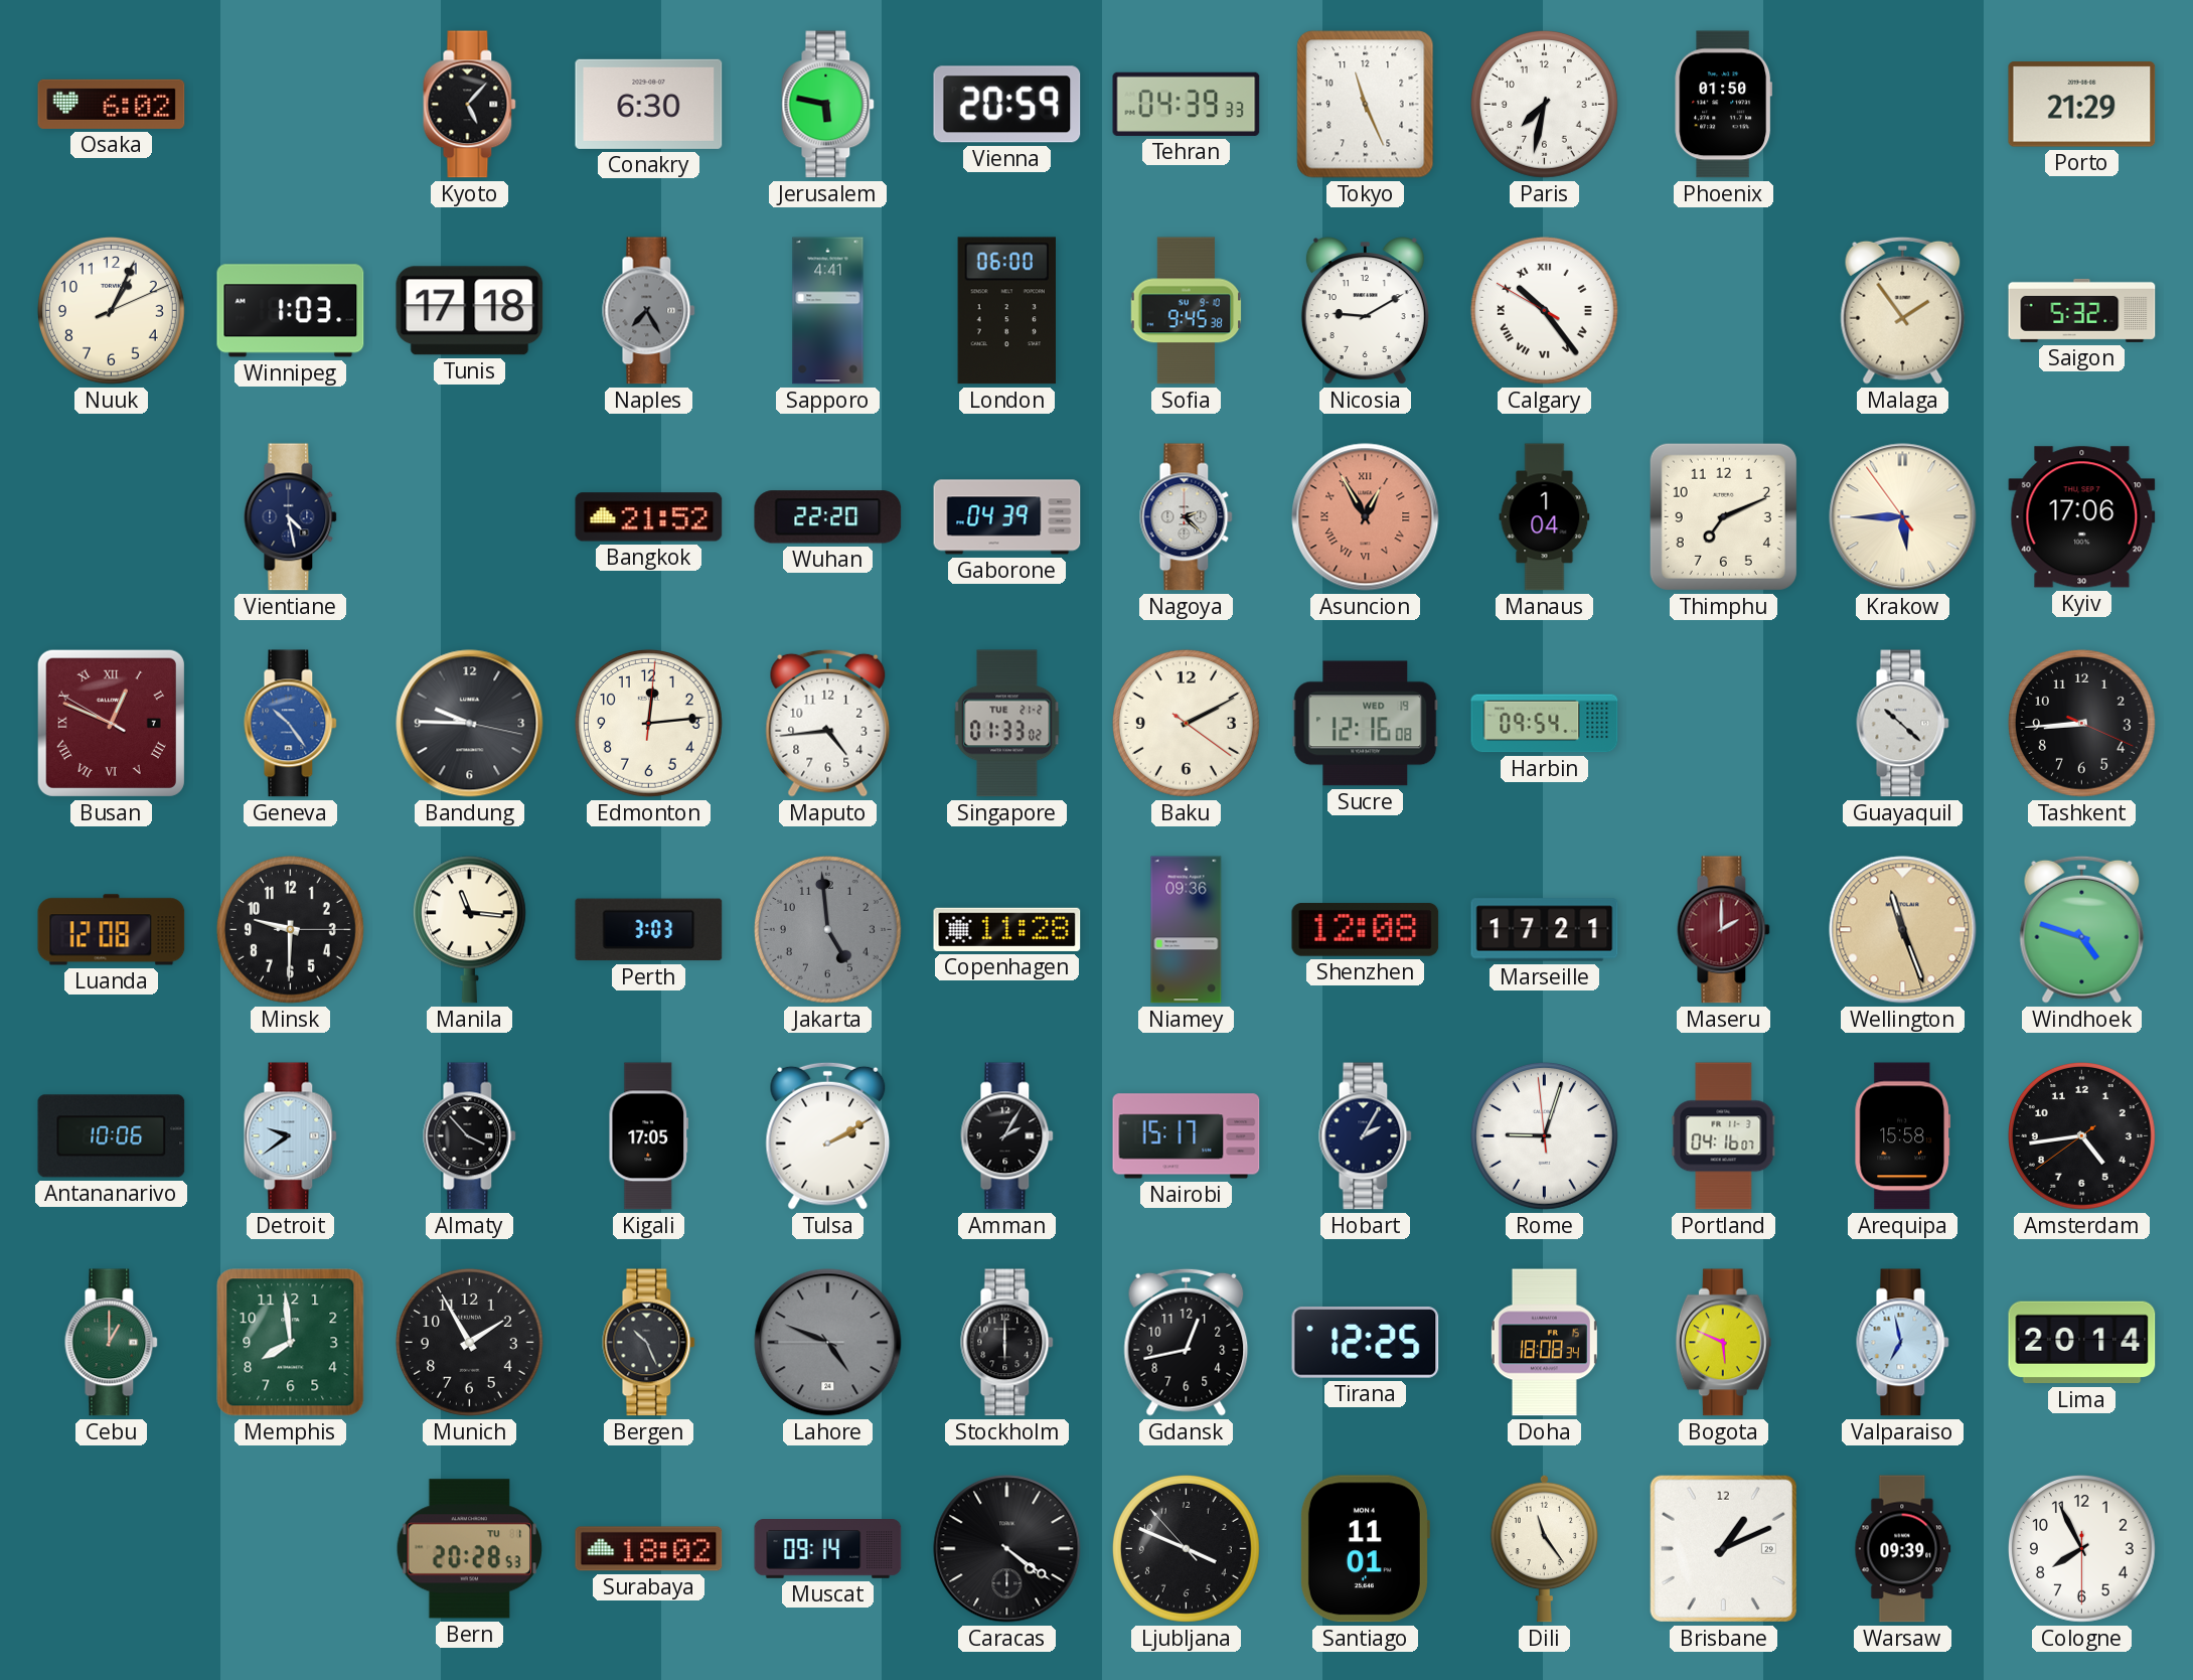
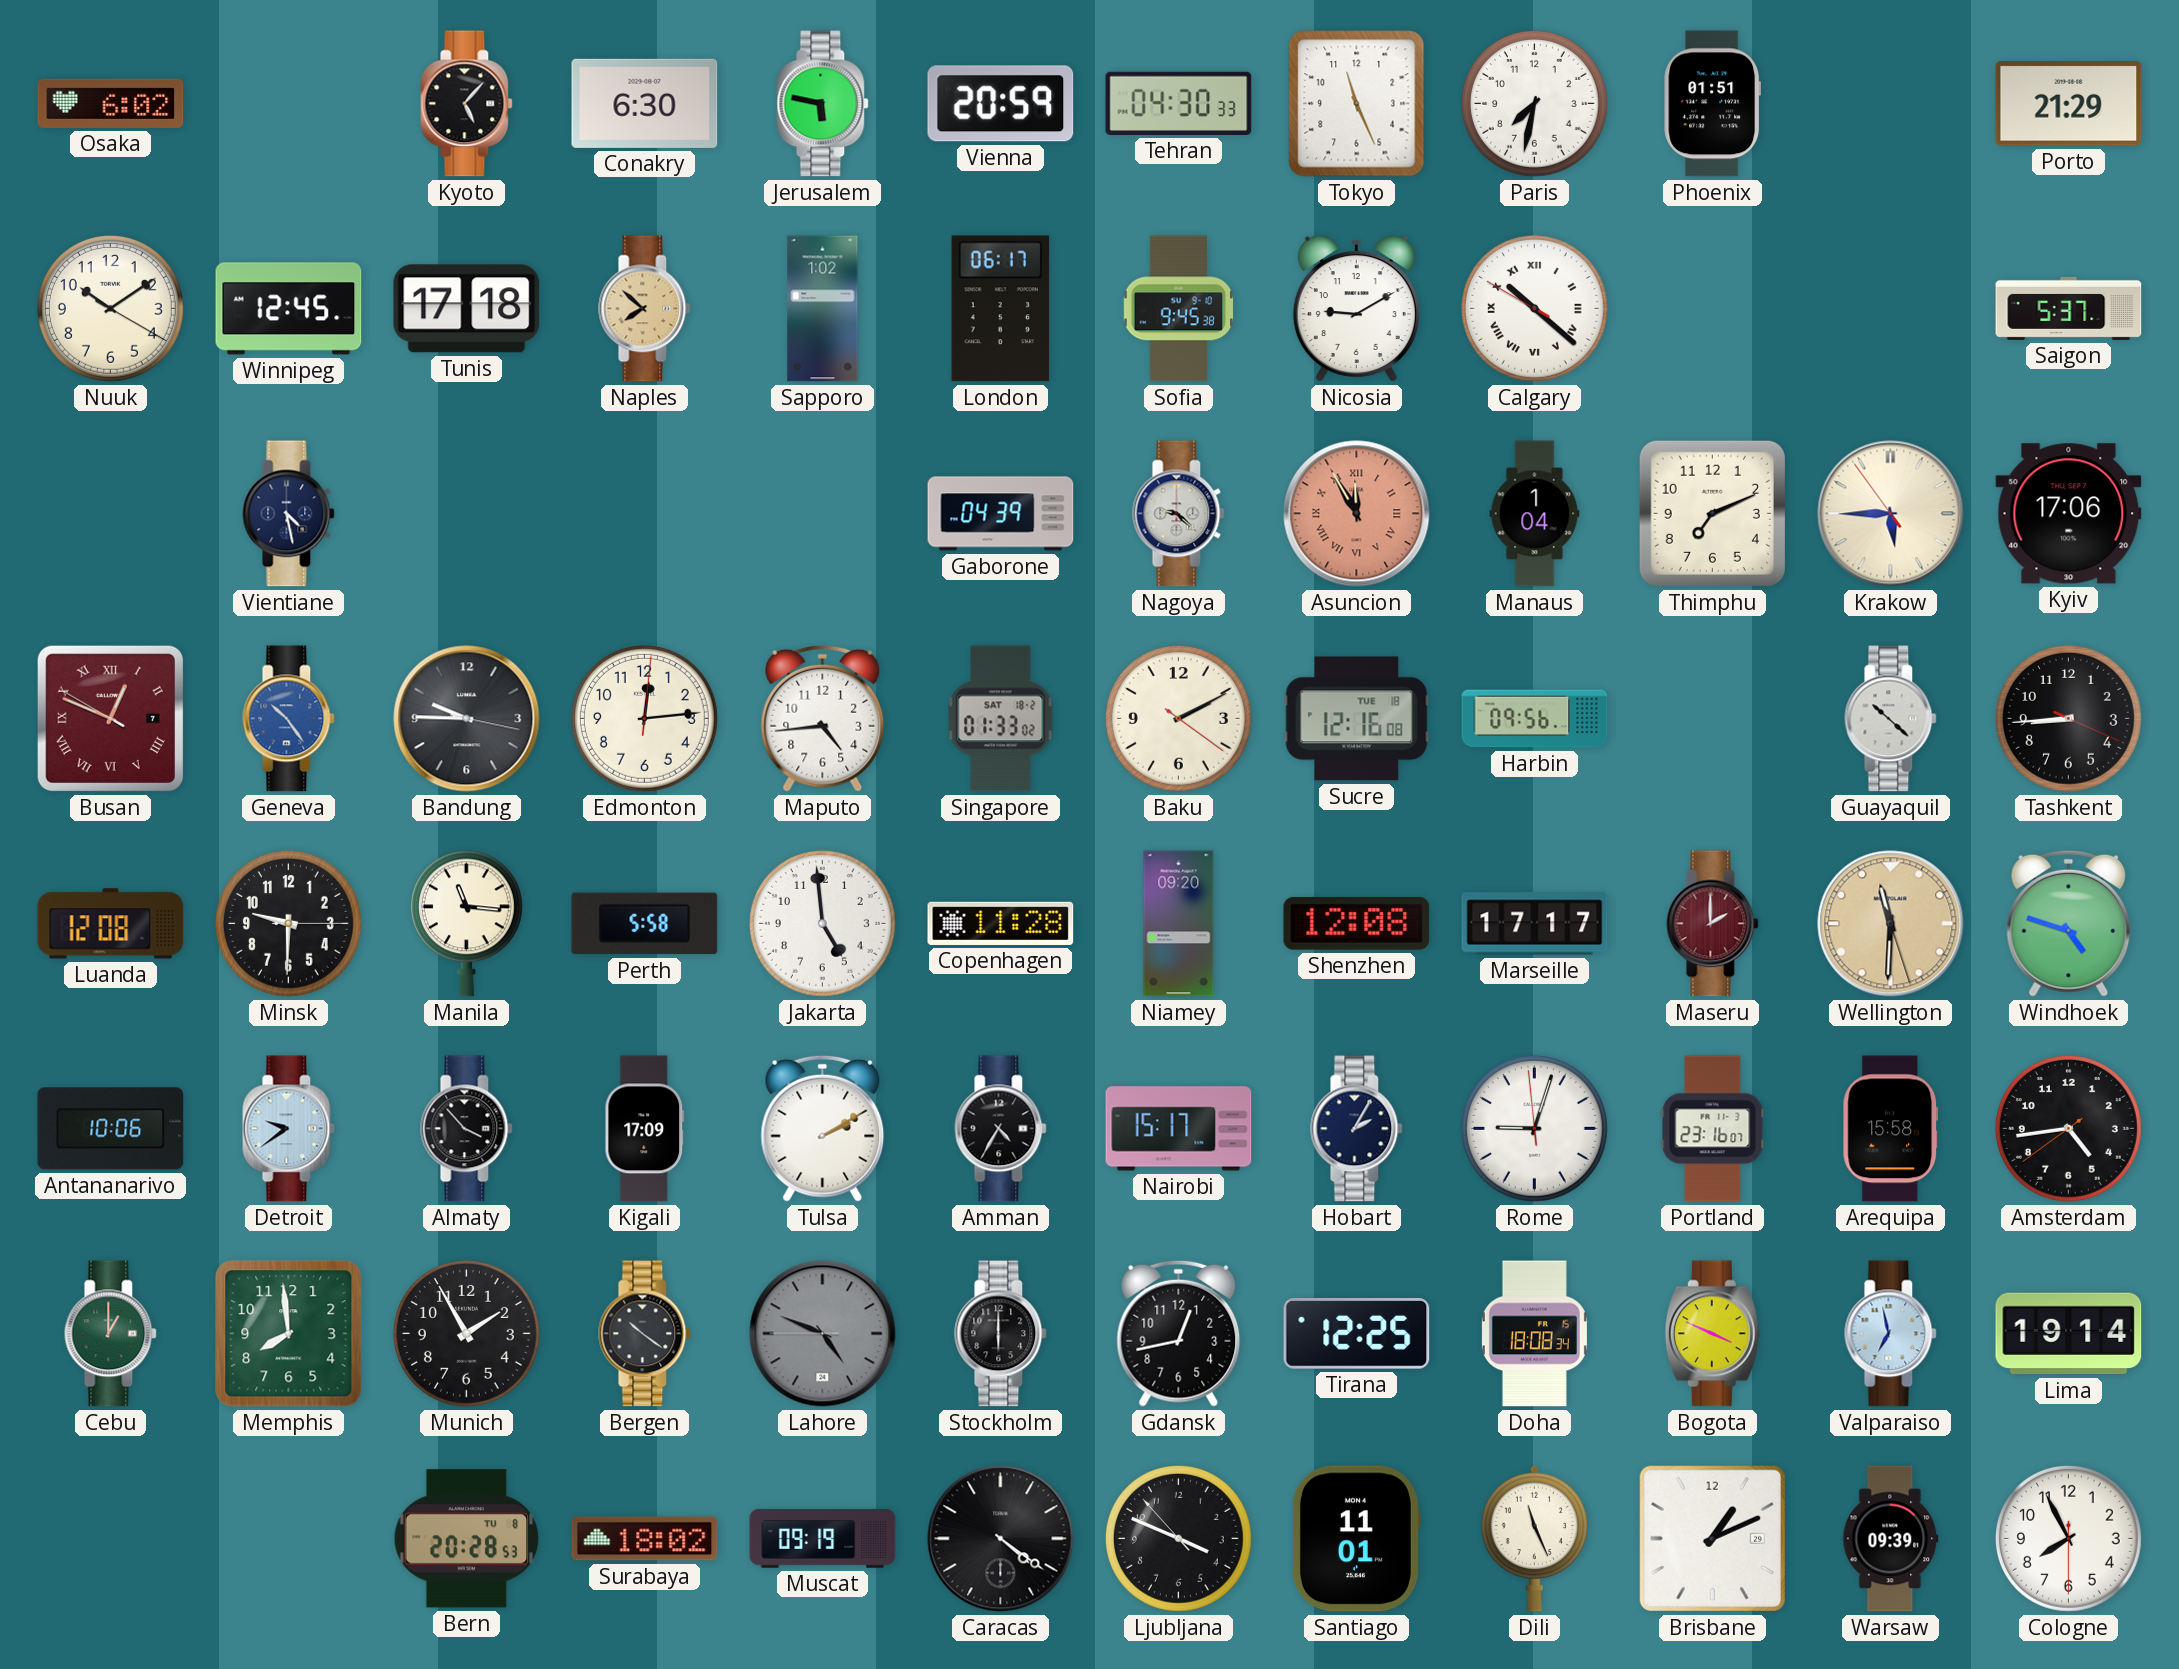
Tehran: 04:39 -> 04:30 (1179, 103)
Phoenix: 01:50 -> 01:51 (1712, 104)
Nuuk: 1:04 -> 10:09 (110, 308)
Winnipeg: 1:03 -> 12:45 (289, 309)
Naples: 7:25 -> 7:52 (645, 309)
Naples dial: grey -> champagne (645, 309)
Sapporo: 4:41 -> 1:02 (823, 309)
London: 06:00 -> 06:17 (1000, 309)
Calgary: 10:23 -> 10:21 (1534, 308)
Malaga: 1:54 -> none (1903, 310)
Saigon: 5:32 -> 5:37 (2069, 308)
Bangkok: 21:52 -> none (649, 517)
Wuhan: 22:20 -> none (828, 517)
Nagoya: 2:22 -> 9:22 (1179, 514)
Asuncion: 12:55 -> 11:55 (1357, 514)
Singapore date: TUE 21-2 -> SAT 18-2 (1001, 719)
Sucre date: WED 19 -> TUE 18 (1357, 719)
Harbin: 09:54 -> 09:56 (1535, 719)
Perth: 3:03 -> 5:58 (645, 924)
Jakarta dial: grey -> white (822, 923)
Niamey: 09:36 -> 09:20 (1179, 924)
Marseille: 17:21 -> 17:17 (1535, 924)
Wellington: 11:26 -> 11:30 (1891, 924)
Kigali: 17:05 -> 17:09 (645, 1129)
Amman: 2:05 -> 4:35 (1001, 1129)
Portland: 04:16 -> 23:16 (1713, 1129)
Bergen: 10:26 -> 10:21 (645, 1334)
Bogota: 5:49 -> 3:49 (1712, 1334)
Lima: 20:14 -> 19:14 (2069, 1334)
Bern date: TU 1 -> TU 8 (467, 1539)
Muscat: 09:14 -> 09:19 (823, 1539)
Dili: 11:24 -> 11:26 (1534, 1538)
